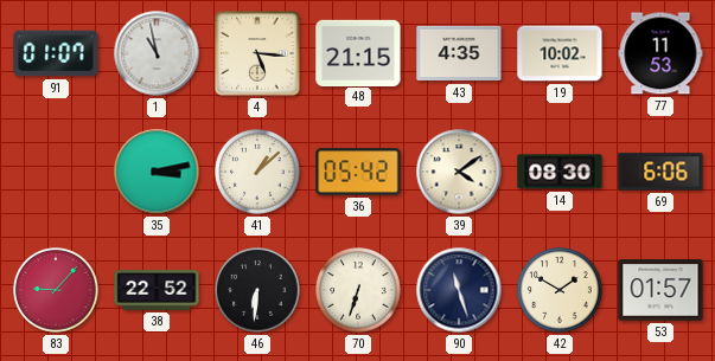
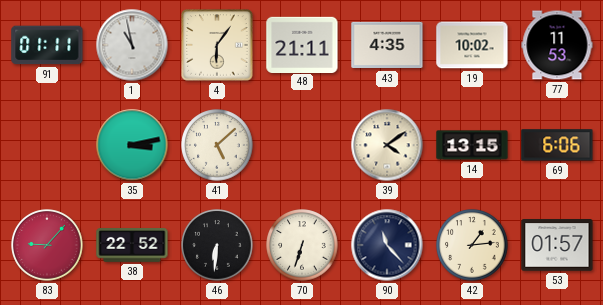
91: 01:07 -> 01:11 (47, 45)
4: 5:16 -> 6:06 (217, 45)
48: 21:15 -> 21:11 (302, 44)
41: 1:08 -> 5:08 (217, 145)
36: 05:42 -> none (358, 172)
14: 08:30 -> 13:15 (472, 145)
90: 11:27 -> 11:23 (387, 245)
42: 1:50 -> 1:14 (472, 245)
